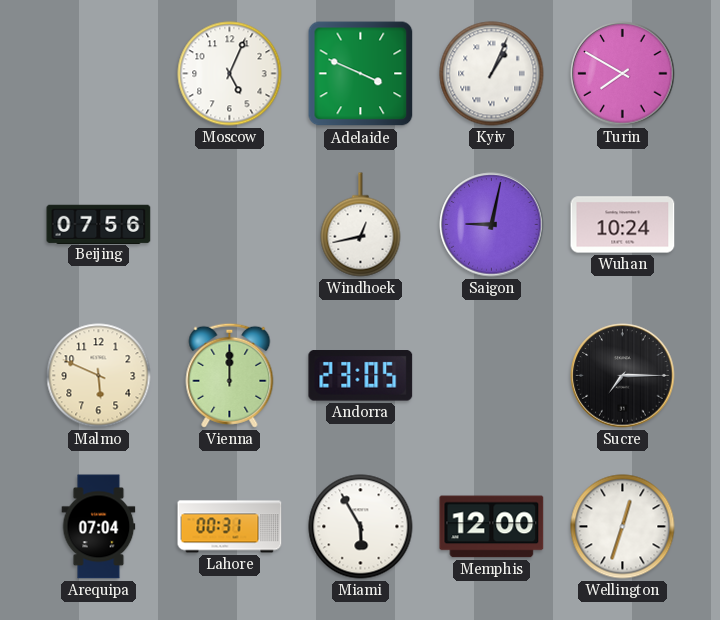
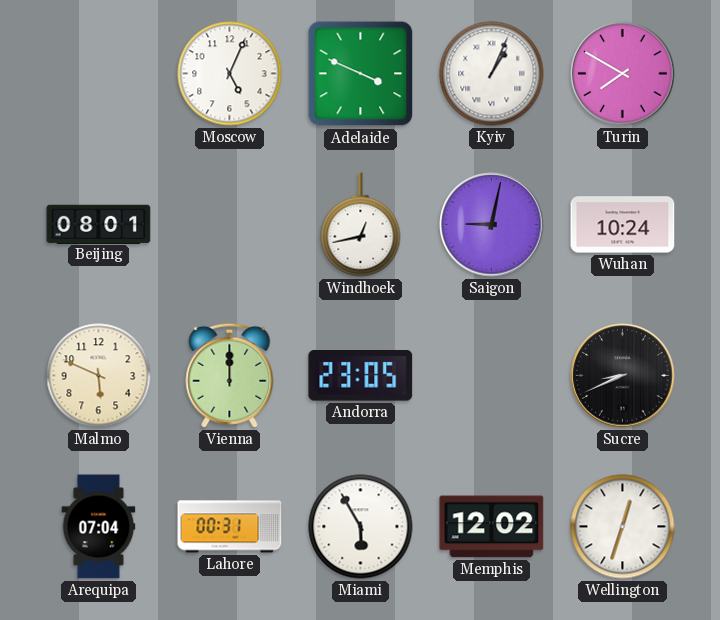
Beijing: 07:56 -> 08:01 (99, 224)
Sucre: 7:15 -> 8:41 (623, 376)
Memphis: 12:00 -> 12:02 (492, 527)
